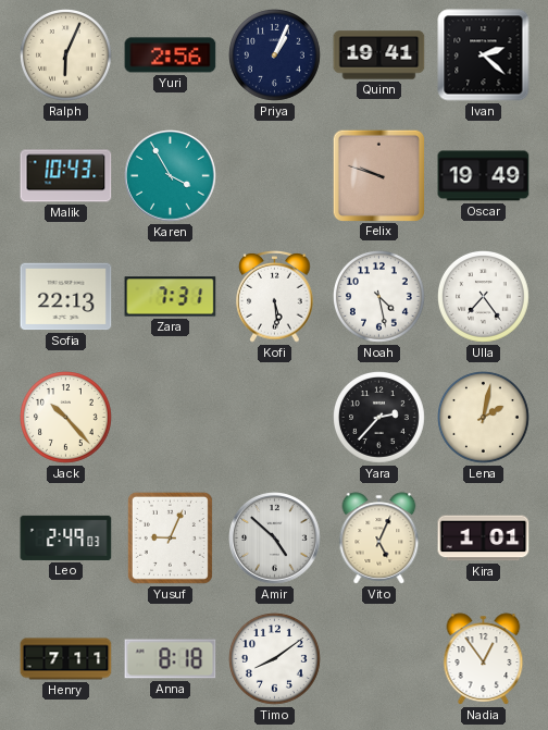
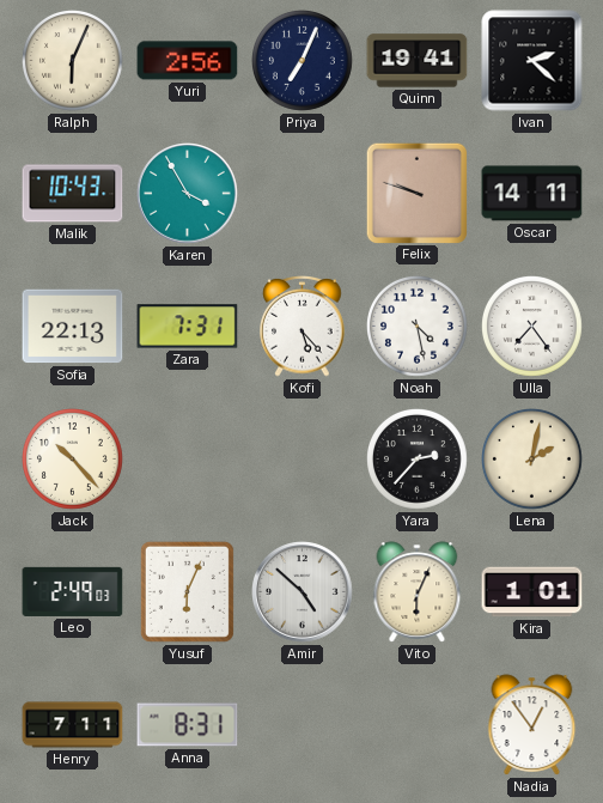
Priya: 1:04 -> 7:04 (303, 61)
Oscar: 19:49 -> 14:11 (532, 194)
Kofi: 5:29 -> 5:23 (303, 327)
Yusuf: 9:04 -> 6:04 (187, 591)
Vito: 5:04 -> 6:04 (418, 592)
Anna: 8:18 -> 8:31 (188, 725)
Timo: 8:09 -> none (275, 659)
